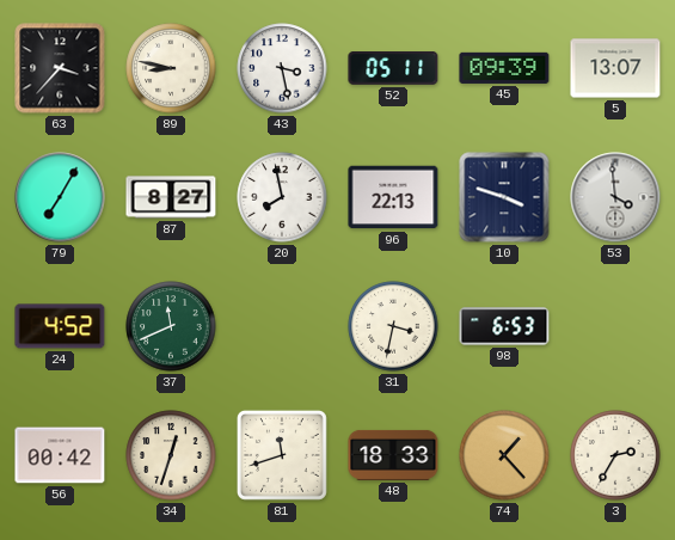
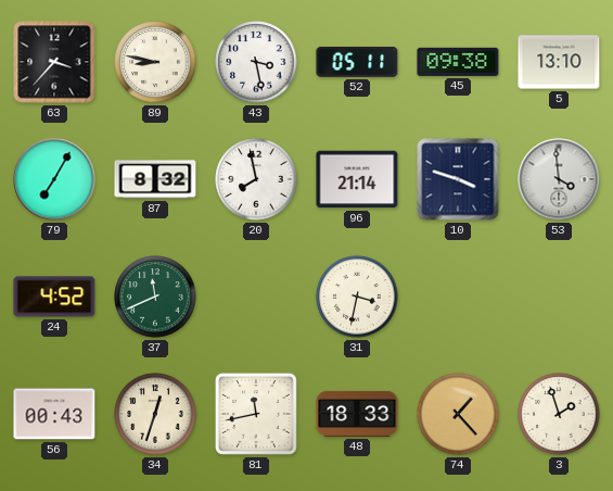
45: 09:39 -> 09:38 (458, 62)
5: 13:07 -> 13:10 (559, 62)
87: 8:27 -> 8:32 (155, 179)
96: 22:13 -> 21:14 (357, 179)
98: 6:53 -> none (504, 326)
56: 00:42 -> 00:43 (54, 414)
81: 11:42 -> 11:43 (256, 414)
3: 2:35 -> 1:57 (559, 414)
